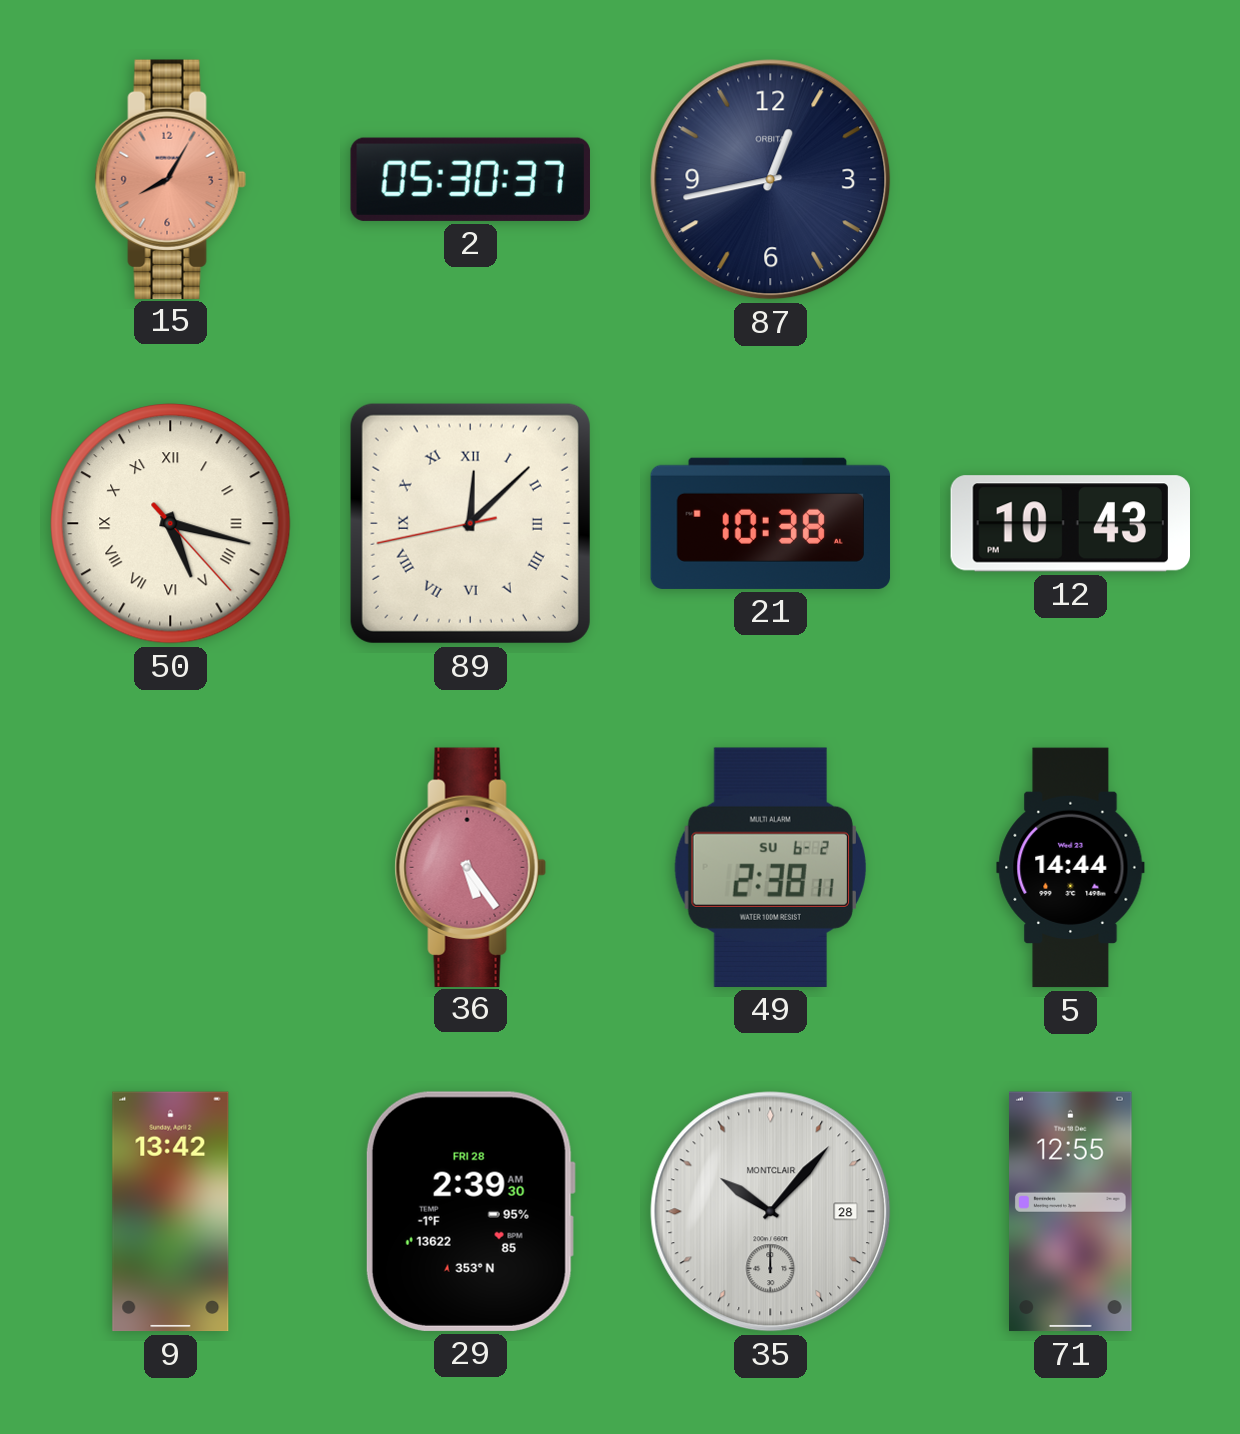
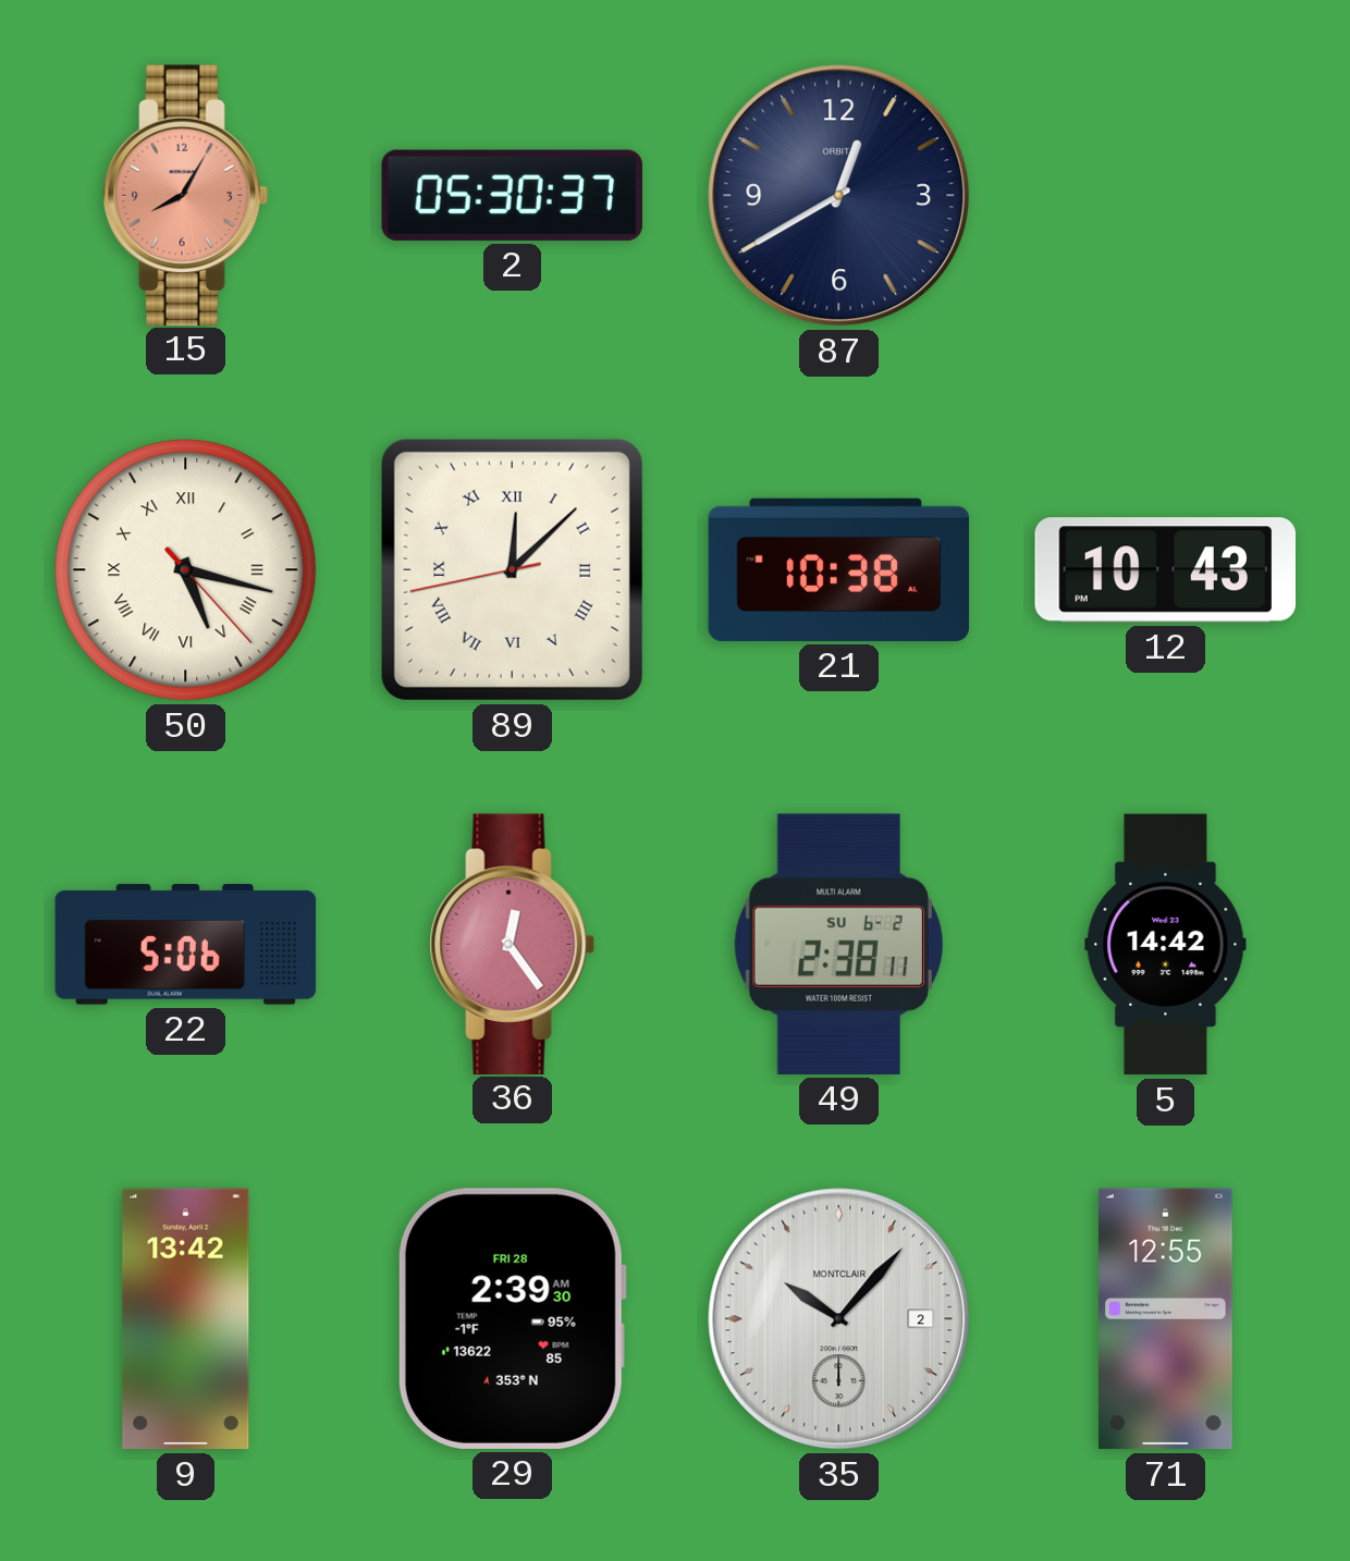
87: 12:43 -> 12:40 (839, 196)
22: none -> 5:06 (186, 945)
36: 5:24 -> 12:24 (512, 944)
5: 14:44 -> 14:42 (1166, 945)
35 date: 28 -> 2 (839, 1319)
